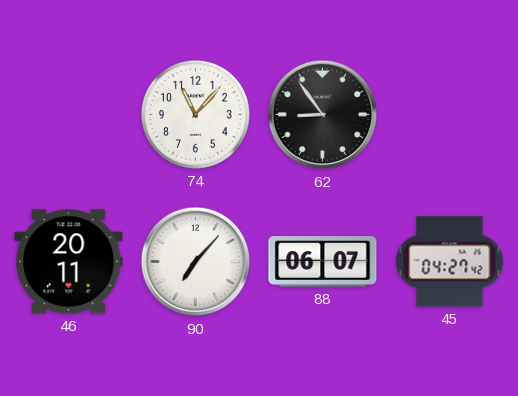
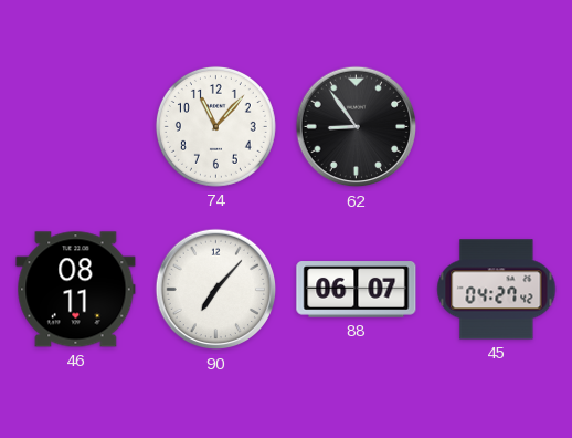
46: 20:11 -> 08:11 (76, 290)
